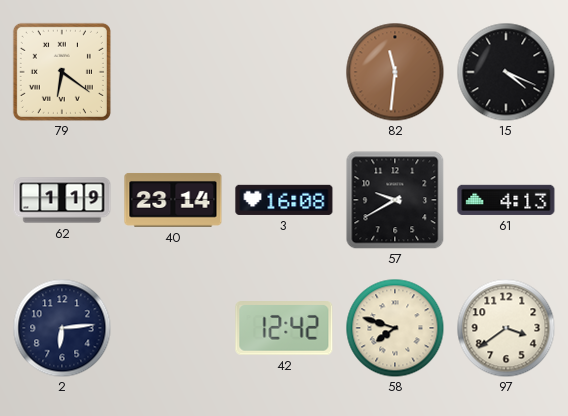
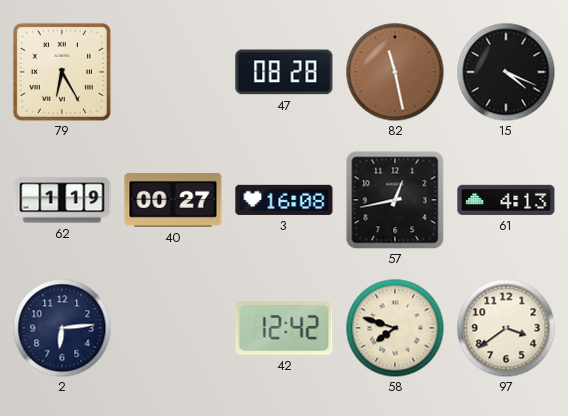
79: 6:21 -> 6:25 (62, 72)
47: none -> 08:28 (284, 72)
82: 11:31 -> 11:28 (395, 72)
40: 23:14 -> 00:27 (173, 200)
57: 9:40 -> 12:43 (395, 200)
